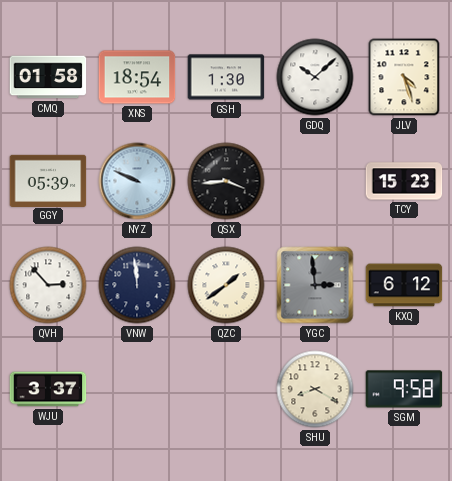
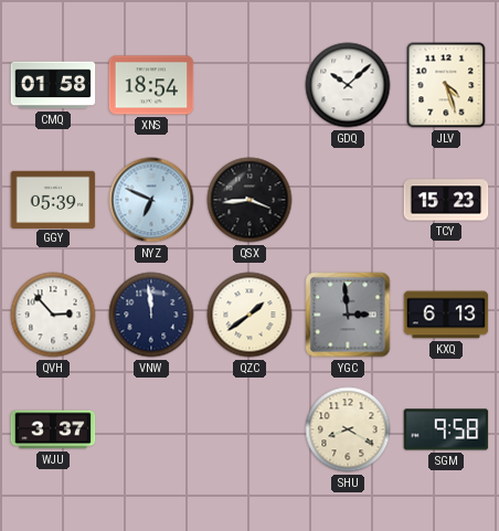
GSH: 1:30 -> none (226, 77)
NYZ: 9:49 -> 6:49 (151, 200)
KXQ: 6:12 -> 6:13 (446, 315)
